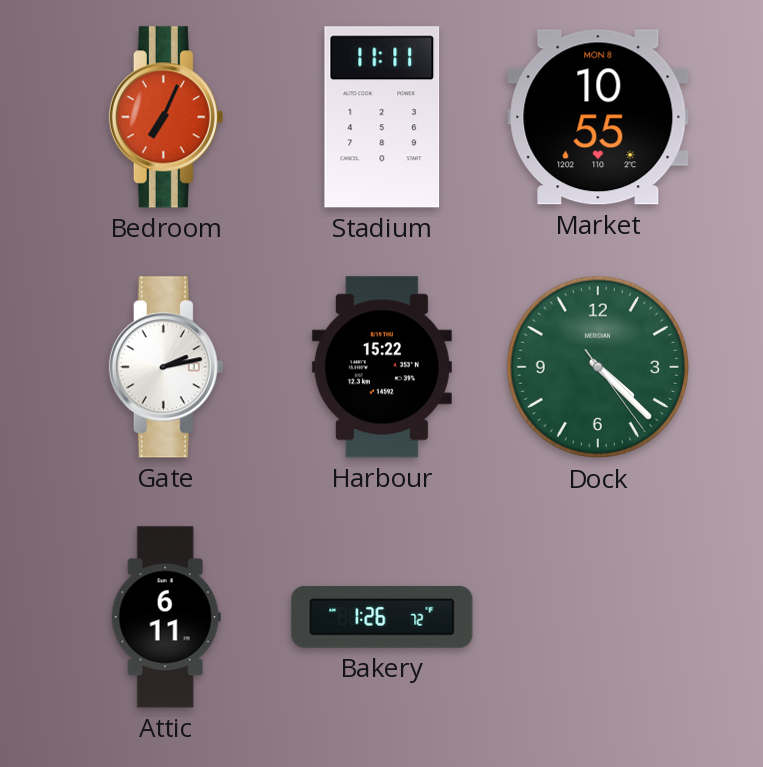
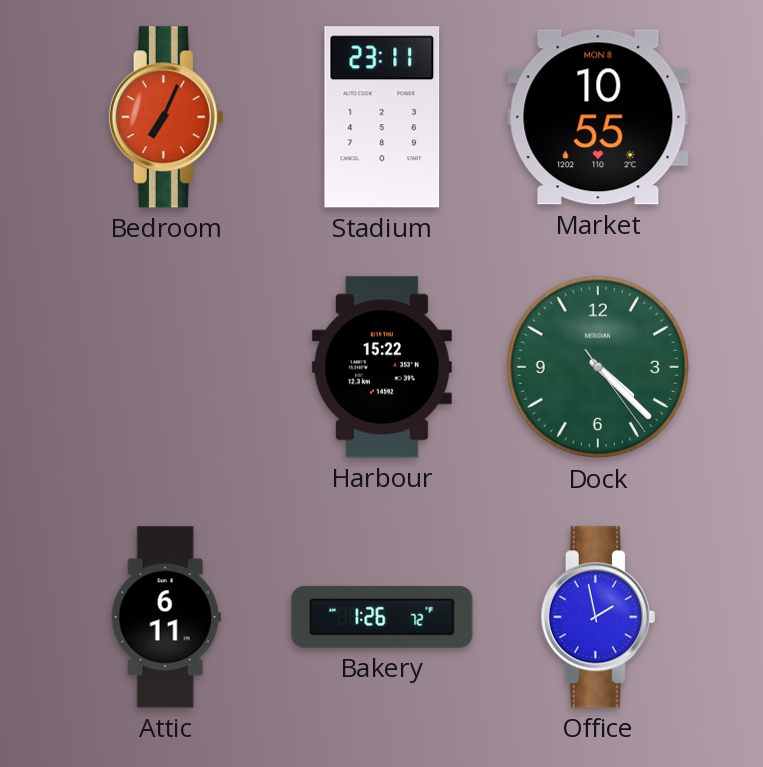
Stadium: 11:11 -> 23:11 (382, 117)
Gate: 2:13 -> none (166, 367)
Office: none -> 1:58 (598, 617)
